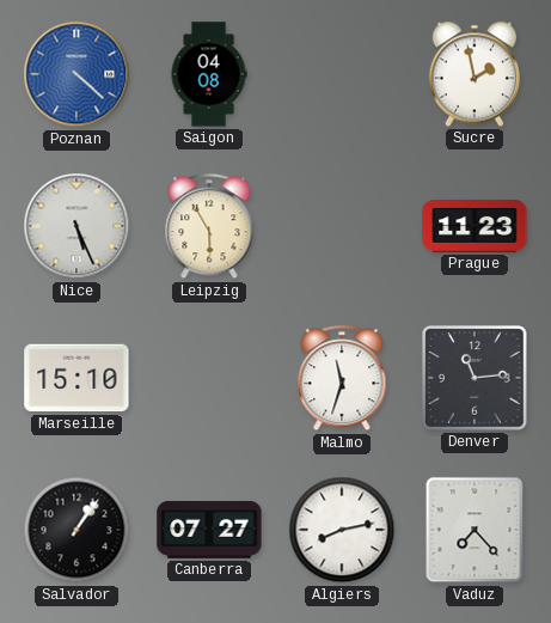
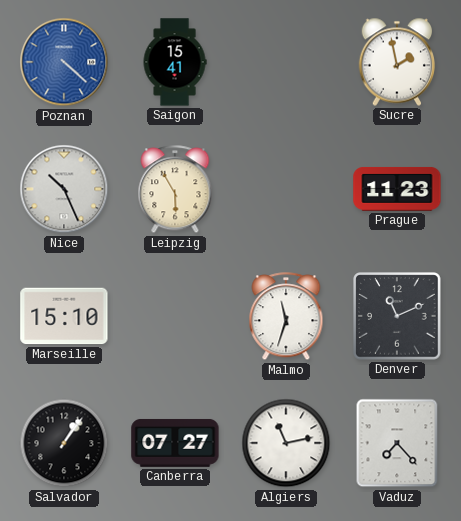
Saigon: 04:08 -> 15:41 (175, 62)
Nice: 5:26 -> 10:26 (64, 189)
Denver: 11:14 -> 11:11 (397, 316)
Algiers: 8:13 -> 11:13 (286, 443)
